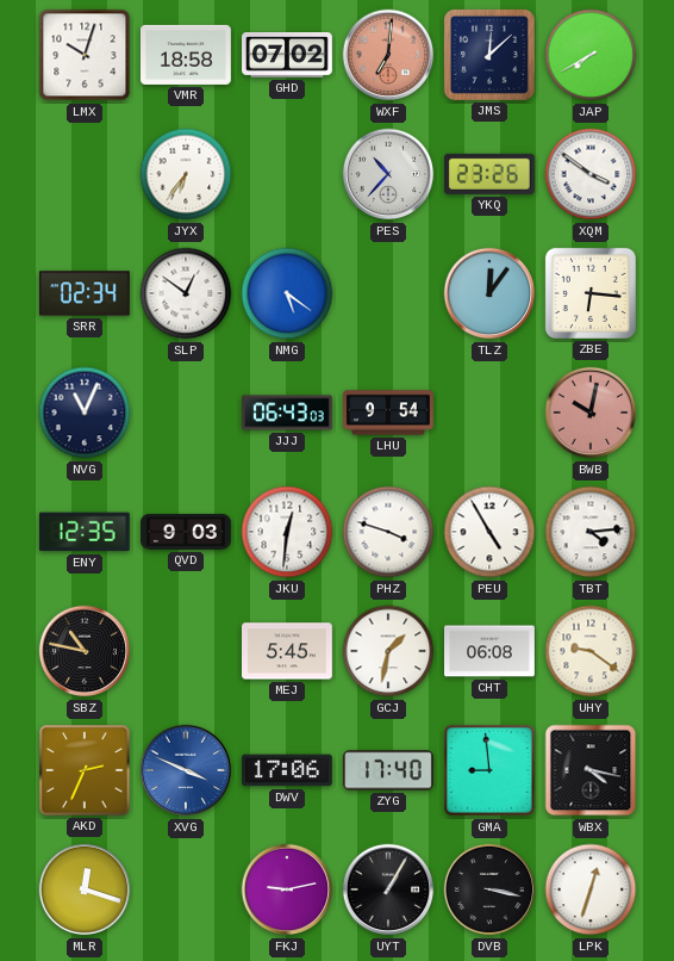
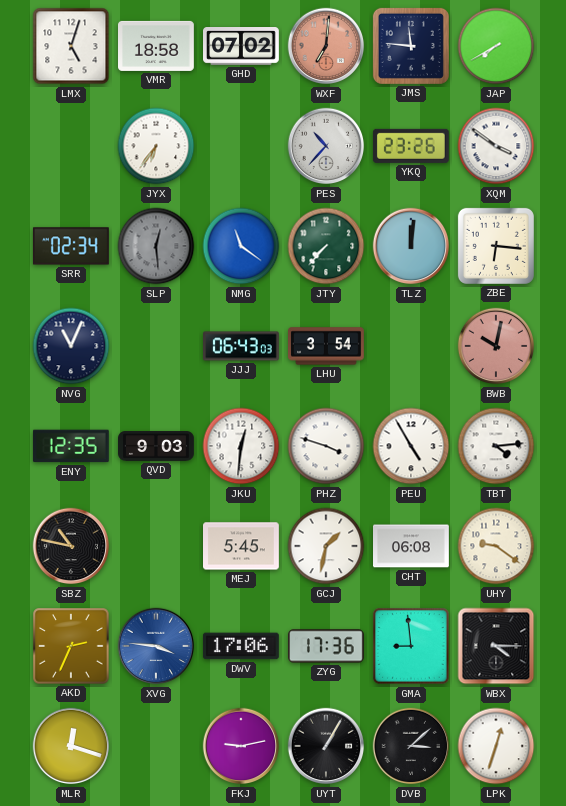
LMX: 10:03 -> 5:03 (71, 46)
JMS: 12:08 -> 11:46 (411, 46)
SLP: 12:51 -> 12:29 (156, 246)
SLP dial: white -> grey (156, 246)
NMG: 5:21 -> 11:21 (241, 246)
JTY: none -> 7:37 (326, 246)
TLZ: 12:06 -> 12:01 (411, 246)
LHU: 9:54 -> 3:54 (327, 346)
XVG: 3:49 -> 3:46 (156, 646)
ZYG: 17:40 -> 17:36 (327, 646)
WBX: 4:17 -> 4:15 (496, 646)
DVB: 3:17 -> 3:08 (411, 746)
